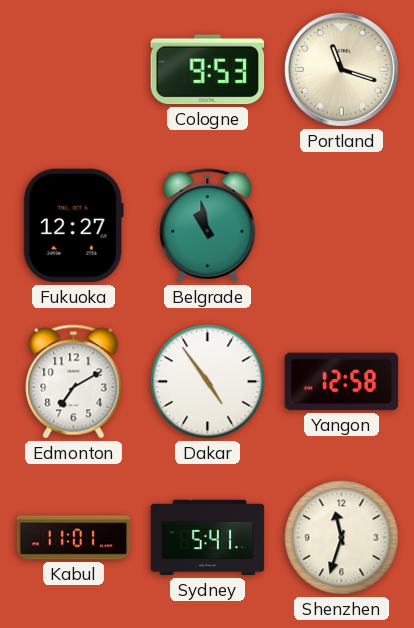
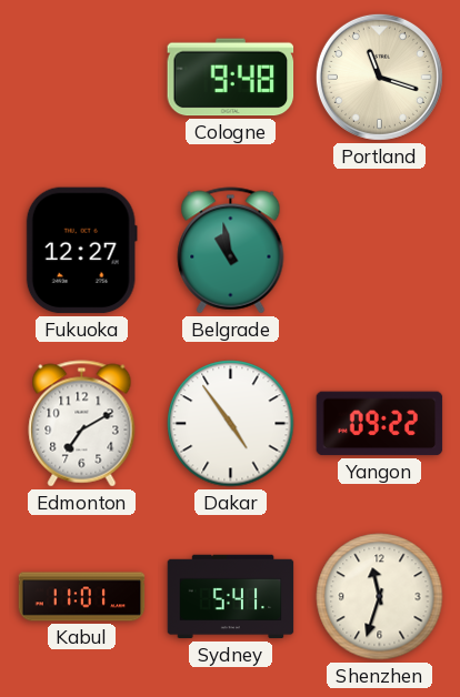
Cologne: 9:53 -> 9:48 (231, 78)
Yangon: 12:58 -> 09:22 (380, 424)
